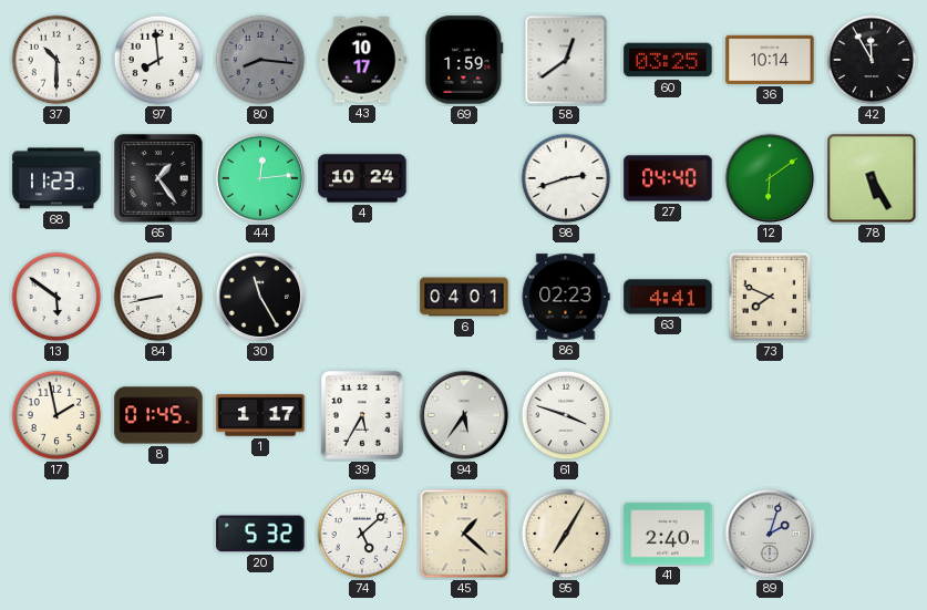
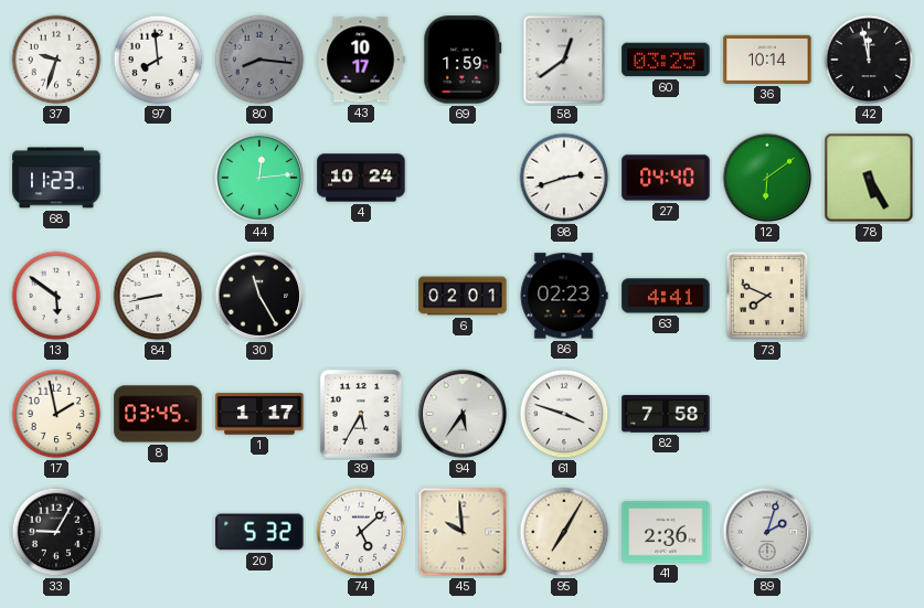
37: 10:30 -> 9:33 (56, 60)
42: 11:55 -> 11:58 (869, 60)
65: 1:24 -> none (159, 179)
6: 04:01 -> 02:01 (463, 296)
8: 01:45 -> 03:45 (158, 414)
82: none -> 7:58 (666, 414)
33: none -> 9:05 (56, 532)
45: 1:22 -> 9:59 (463, 532)
41: 2:40 -> 2:36 (666, 532)
